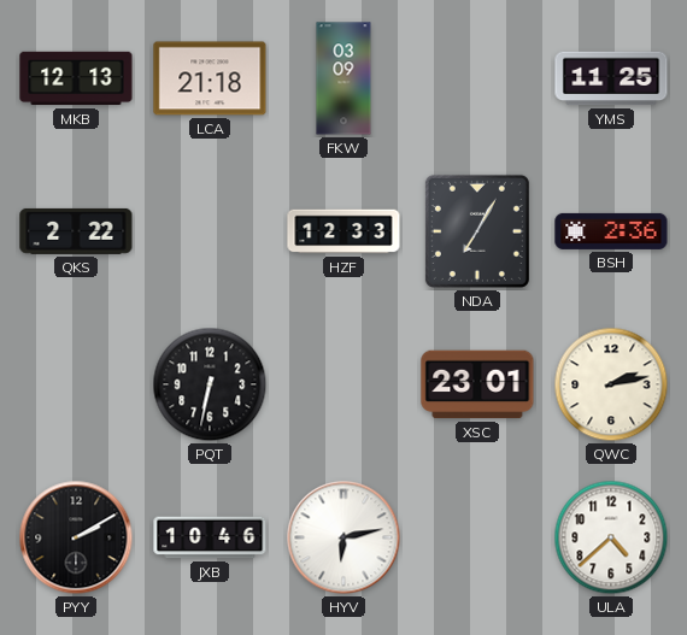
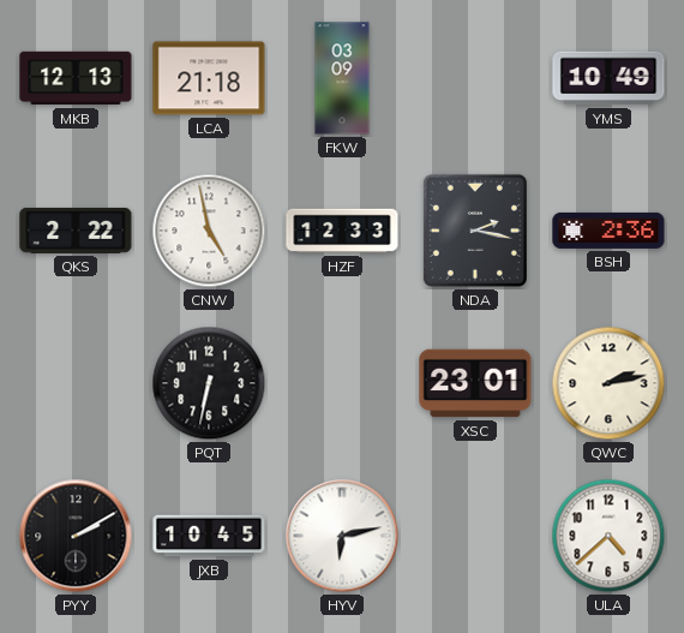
YMS: 11:25 -> 10:49 (608, 78)
CNW: none -> 4:58 (209, 231)
NDA: 7:05 -> 2:17 (475, 231)
JXB: 10:46 -> 10:45 (209, 536)
